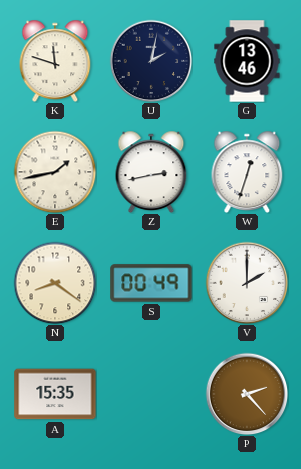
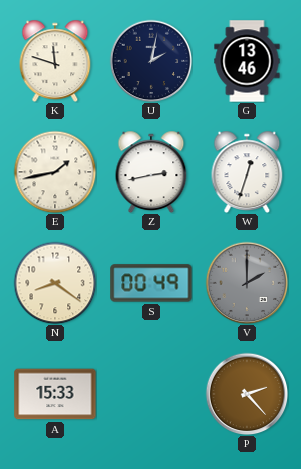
V dial: white -> grey (247, 283)
A: 15:35 -> 15:33 (55, 394)
